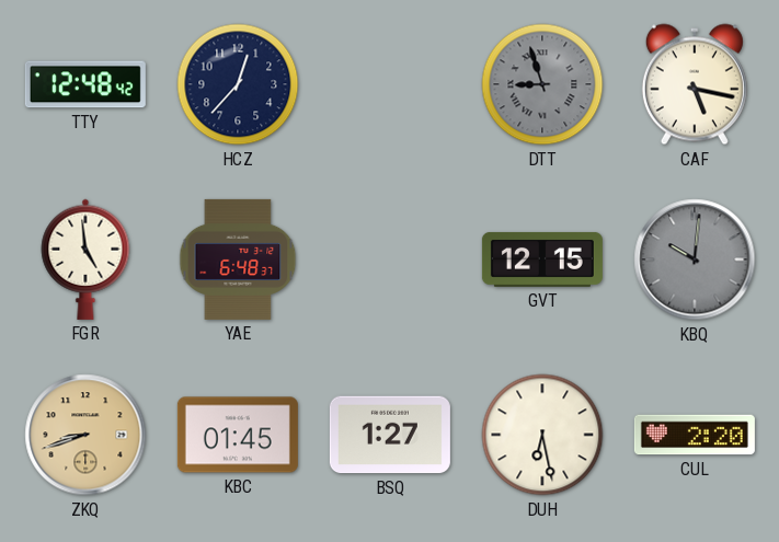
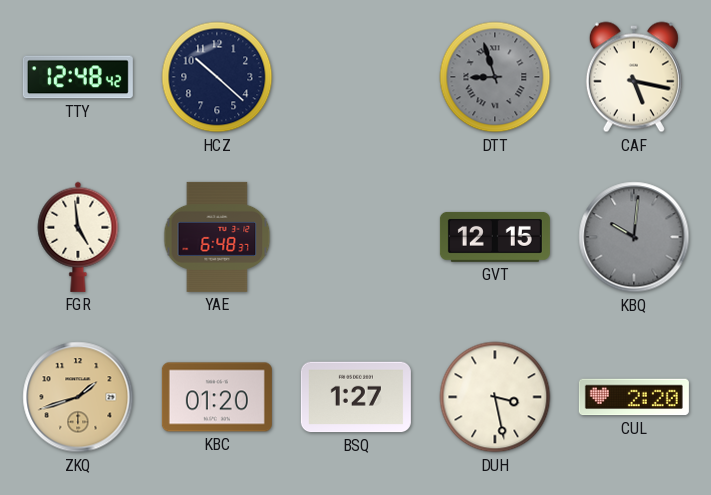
HCZ: 12:37 -> 10:22 (217, 77)
ZKQ: 8:42 -> 1:42 (78, 397)
KBC: 01:45 -> 01:20 (217, 397)
DUH: 6:28 -> 3:28 (495, 397)
